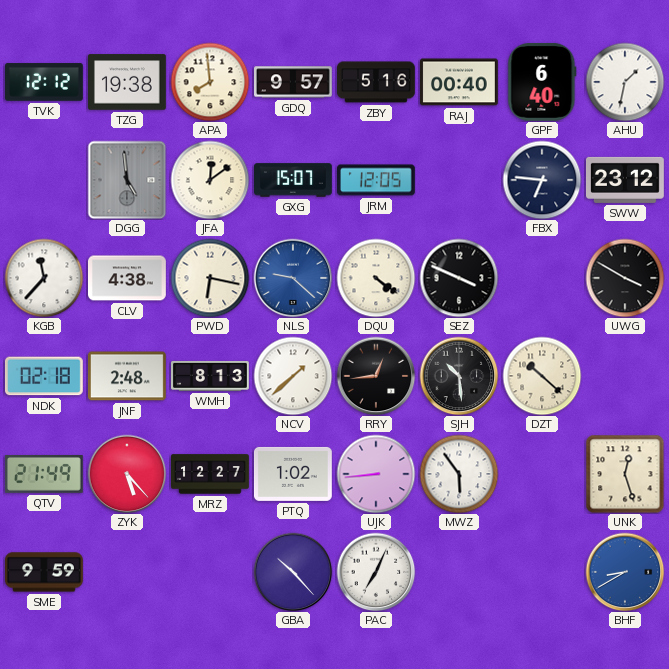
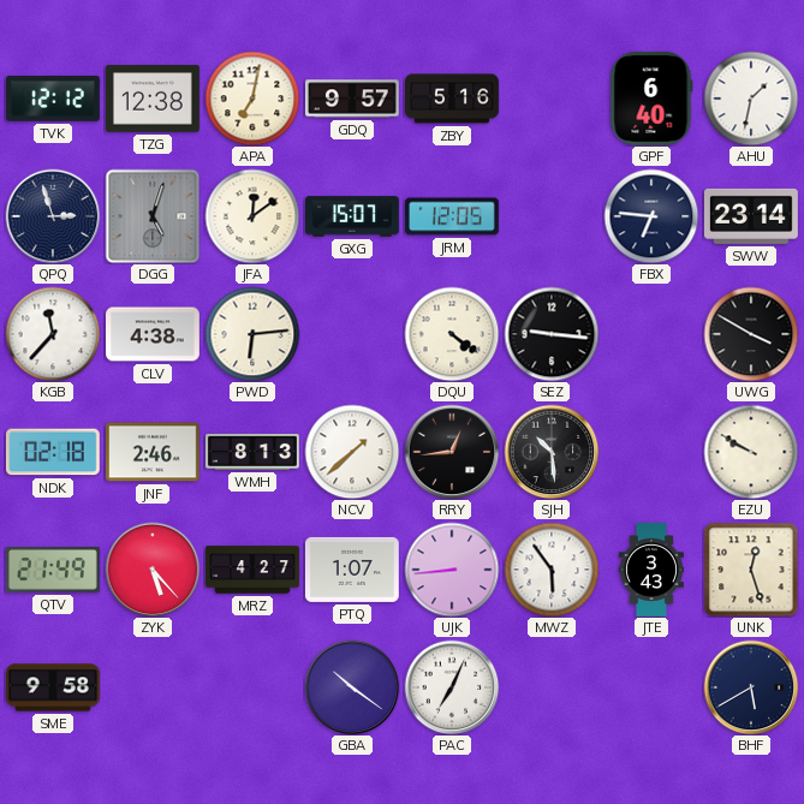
TZG: 19:38 -> 12:38 (154, 99)
APA: 7:59 -> 7:02 (252, 99)
RAJ: 00:40 -> none (459, 82)
QPQ: none -> 2:57 (53, 216)
DGG: 4:59 -> 5:03 (153, 216)
SWW: 23:12 -> 23:14 (751, 216)
PWD: 6:17 -> 6:14 (252, 334)
NLS: 9:22 -> none (293, 278)
SEZ: 3:49 -> 9:16 (552, 334)
JNF: 2:48 -> 2:46 (153, 452)
DZT: 10:22 -> none (542, 376)
EZU: none -> 9:50 (751, 452)
MRZ: 12:27 -> 4:27 (254, 570)
PTQ: 1:02 -> 1:07 (352, 570)
JTE: none -> 3:43 (650, 571)
SME: 9:59 -> 9:58 (54, 687)
GBA: 10:23 -> 10:21 (352, 687)
BHF: 8:40 -> 5:40 (751, 687)
BHF dial: blue -> navy (751, 687)
